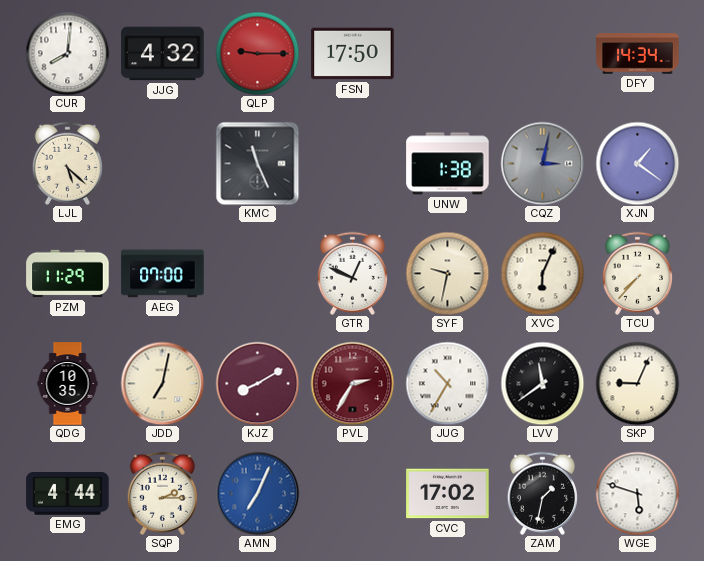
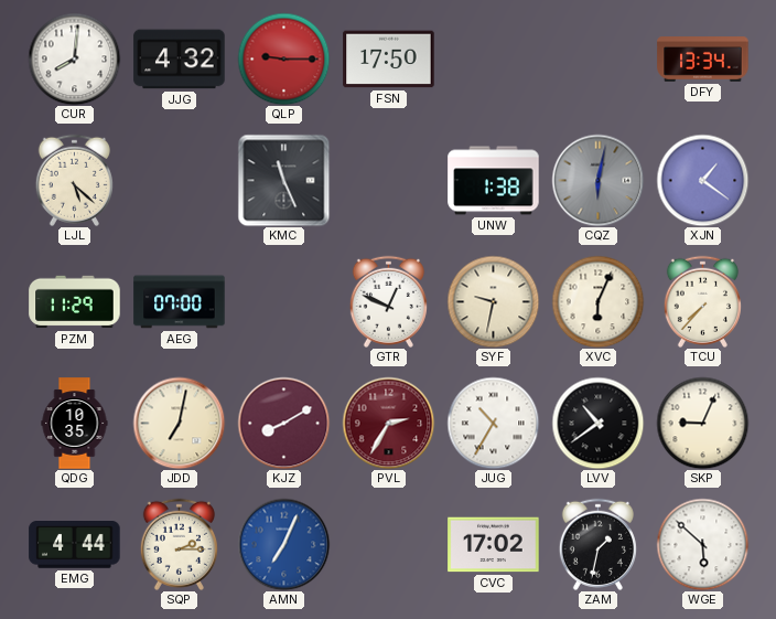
DFY: 14:34 -> 13:34 (703, 60)
CQZ: 3:02 -> 6:02 (597, 180)
LVV: 11:39 -> 10:39 (597, 423)
WGE: 5:48 -> 5:52 (702, 544)
